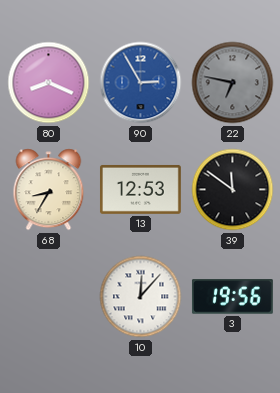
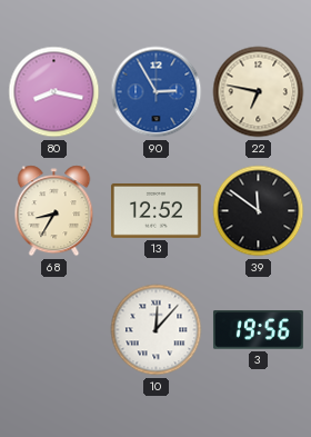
80: 8:19 -> 8:17 (54, 92)
22 dial: grey -> cream (259, 92)
13: 12:53 -> 12:52 (155, 210)
